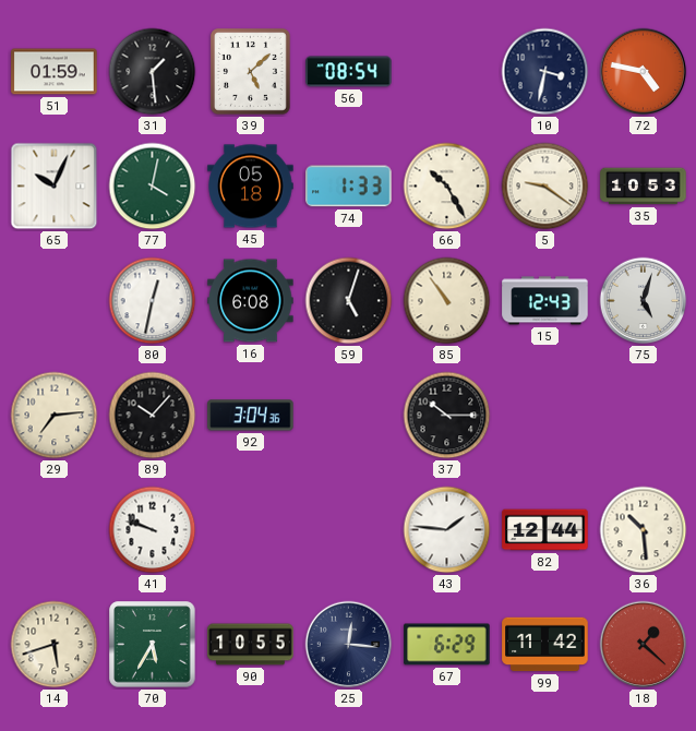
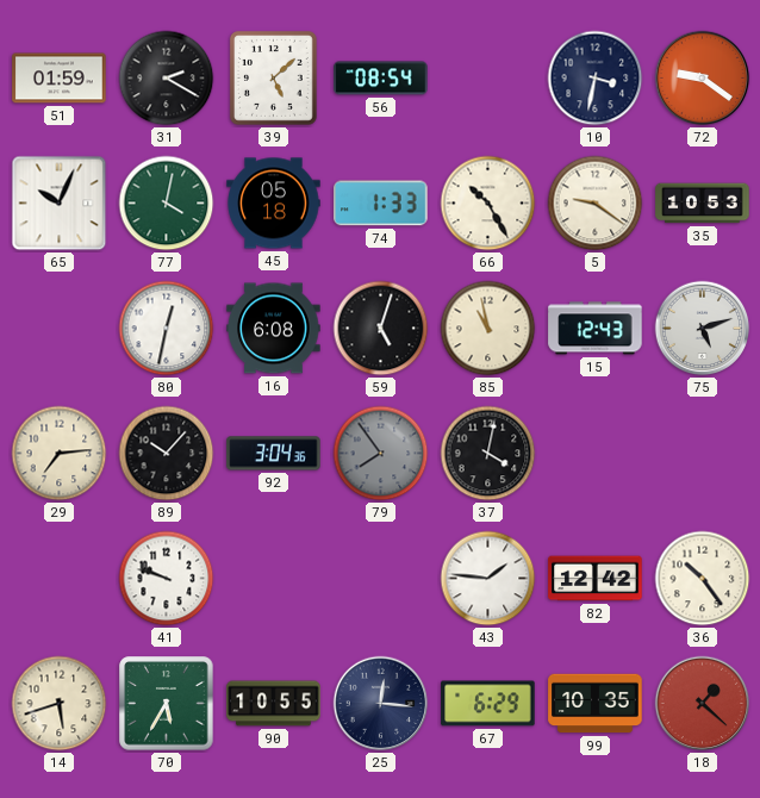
31: 1:29 -> 2:20 (167, 79)
72: 4:47 -> 9:21 (703, 79)
85: 10:54 -> 10:58 (488, 329)
75: 5:03 -> 5:12 (703, 329)
79: none -> 7:54 (381, 454)
37: 10:15 -> 4:02 (488, 454)
82: 12:44 -> 12:42 (596, 579)
36: 10:29 -> 10:24 (703, 579)
99: 11:42 -> 10:35 (596, 704)
